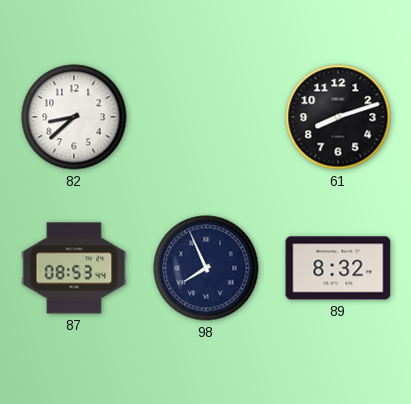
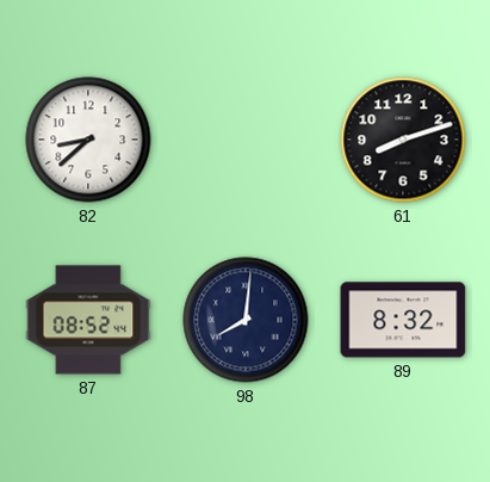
87: 08:53 -> 08:52 (88, 320)
98: 7:56 -> 8:01 (246, 320)
